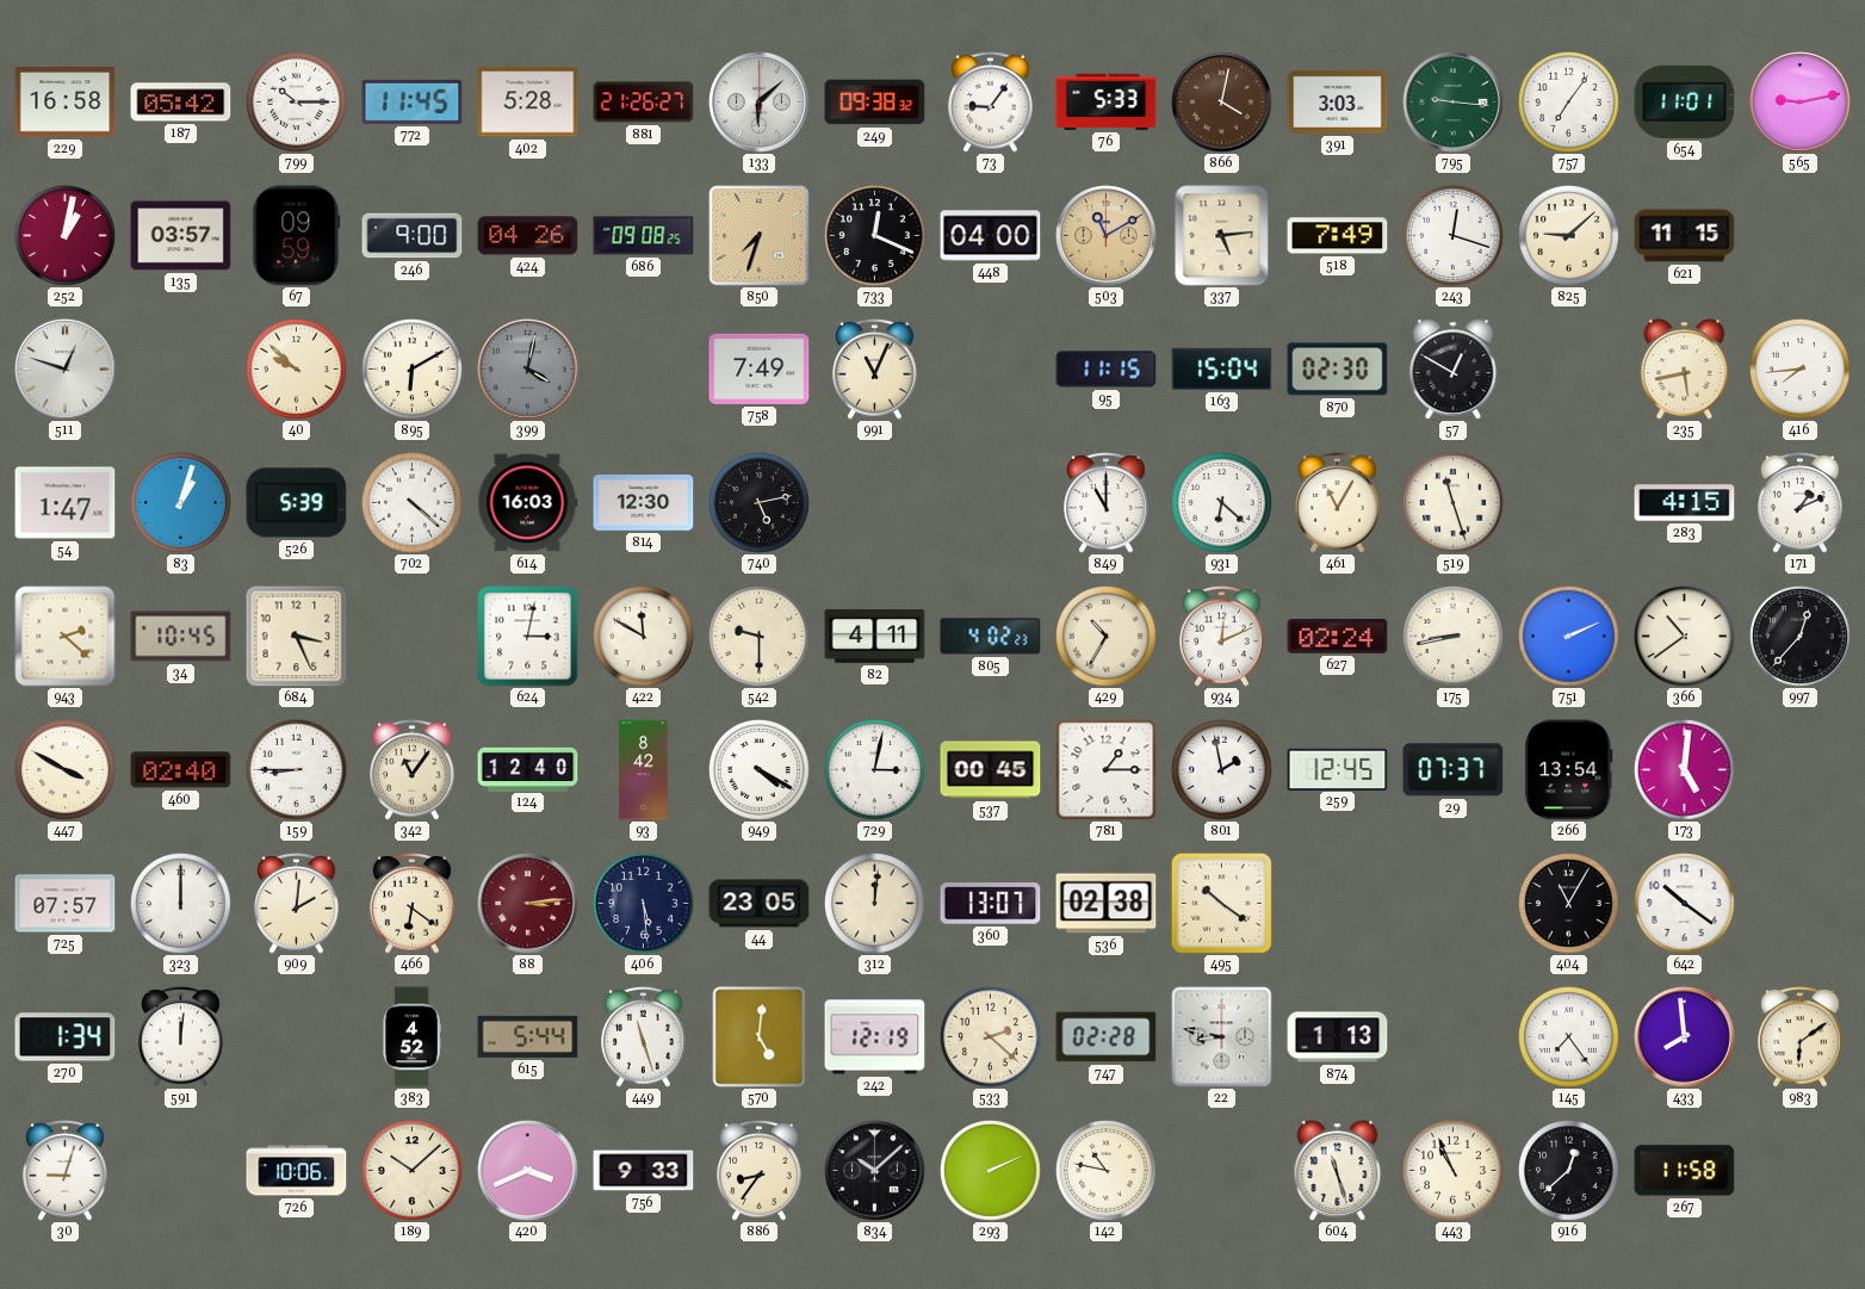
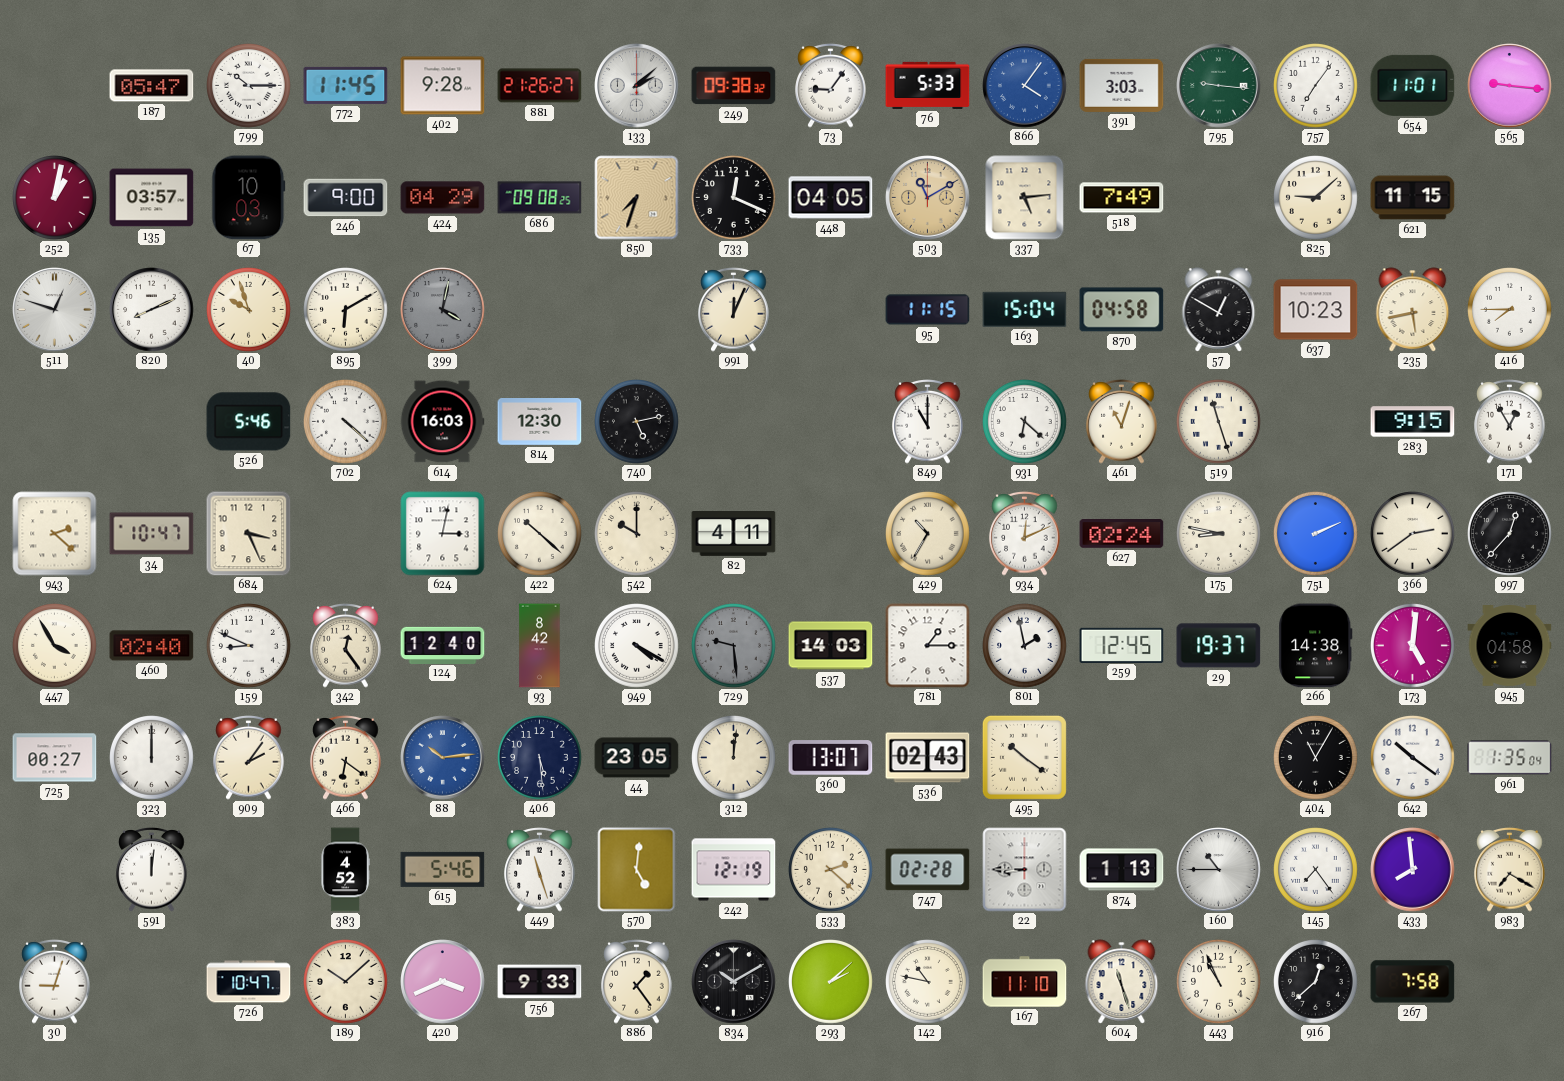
229: 16:58 -> none (66, 103)
187: 05:42 -> 05:47 (152, 86)
402: 5:28 -> 9:28 (443, 86)
133: 6:08 -> 2:08 (637, 86)
866: 4:02 -> 4:06 (1025, 86)
866 dial: brown -> blue (1025, 86)
565: 9:13 -> 9:16 (1510, 86)
67: 09:59 -> 10:03 (249, 198)
424: 04:26 -> 04:29 (443, 198)
448: 04:00 -> 04:05 (831, 198)
243: 12:18 -> none (1454, 236)
820: none -> 8:11 (152, 310)
40: 9:52 -> 9:57 (249, 310)
758: 7:49 -> none (760, 368)
991: 11:04 -> 12:04 (734, 310)
870: 02:30 -> 04:58 (1122, 310)
637: none -> 10:23 (1316, 310)
416: 7:44 -> 7:45 (1510, 310)
54: 1:47 -> none (66, 503)
83: 1:03 -> none (181, 503)
526: 5:39 -> 5:46 (249, 422)
461: 11:05 -> 11:03 (1122, 422)
283: 4:15 -> 9:15 (1413, 422)
171: 1:11 -> 12:55 (1510, 422)
34: 10:45 -> 10:47 (152, 534)
422: 11:50 -> 10:22 (540, 534)
542: 9:30 -> 10:00 (637, 534)
805: 4:02 -> none (991, 637)
175: 8:43 -> 8:47 (1219, 534)
366: 10:39 -> 2:39 (1413, 534)
447: 3:50 -> 3:55 (55, 646)
159: 8:45 -> 8:49 (249, 646)
342: 11:06 -> 12:24 (346, 646)
729: 3:02 -> 9:29 (734, 646)
729 dial: white -> grey (734, 646)
537: 00:45 -> 14:03 (831, 646)
29: 07:37 -> 19:37 (1219, 646)
266: 13:54 -> 14:38 (1316, 646)
945: none -> 04:58 (1510, 646)
725: 07:57 -> 00:27 (55, 758)
909: 2:01 -> 2:06 (249, 758)
88: 3:14 -> 10:14 (443, 758)
88 dial: burgundy -> blue (443, 758)
536: 02:38 -> 02:43 (928, 758)
961: none -> 1:35 (1510, 758)
270: 1:34 -> none (66, 1037)
615: 5:44 -> 5:46 (443, 869)
22: 8:47 -> 8:45 (1025, 870)
160: none -> 10:45 (1219, 870)
983: 6:09 -> 7:20 (1510, 870)
726: 10:06 -> 10:47 (249, 982)
886: 8:36 -> 1:24 (637, 982)
834: 10:08 -> 10:10 (734, 982)
293: 2:11 -> 2:08 (831, 982)
167: none -> 11:10 (1025, 982)
267: 11:58 -> 7:58 (1413, 982)
